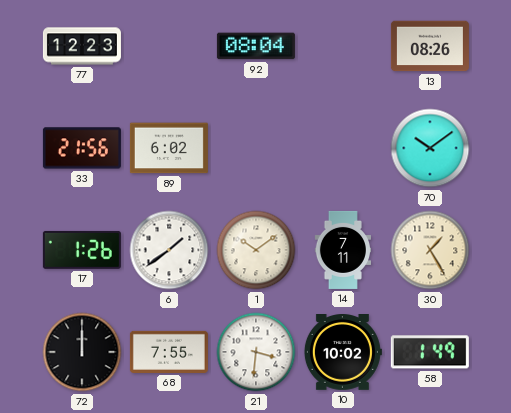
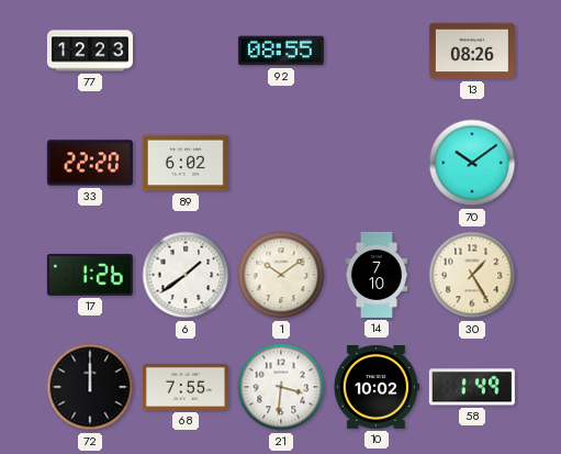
92: 08:04 -> 08:55 (281, 51)
33: 21:56 -> 22:20 (90, 163)
14: 7:11 -> 7:10 (375, 275)
